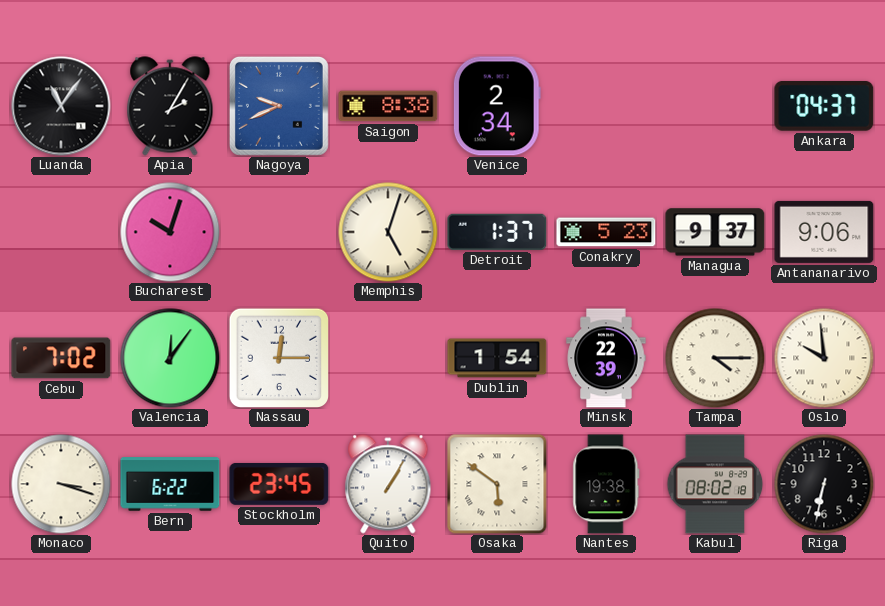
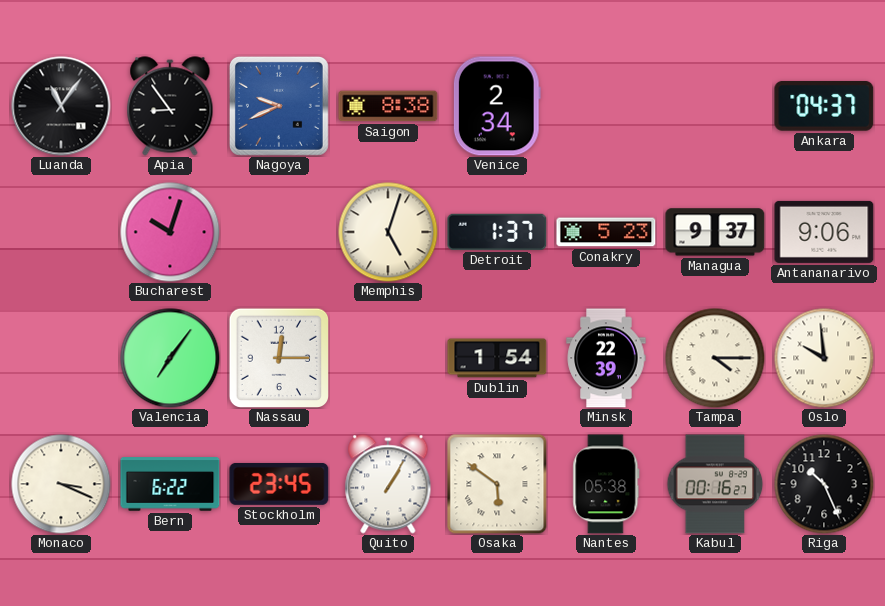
Apia: 2:05 -> 8:54 (170, 106)
Cebu: 7:02 -> none (61, 358)
Valencia: 12:06 -> 7:06 (170, 358)
Monaco: 3:18 -> 3:19 (61, 484)
Nantes: 19:38 -> 05:38 (606, 484)
Kabul: 08:02 -> 00:16 (715, 484)
Riga: 6:32 -> 10:26 (824, 484)
